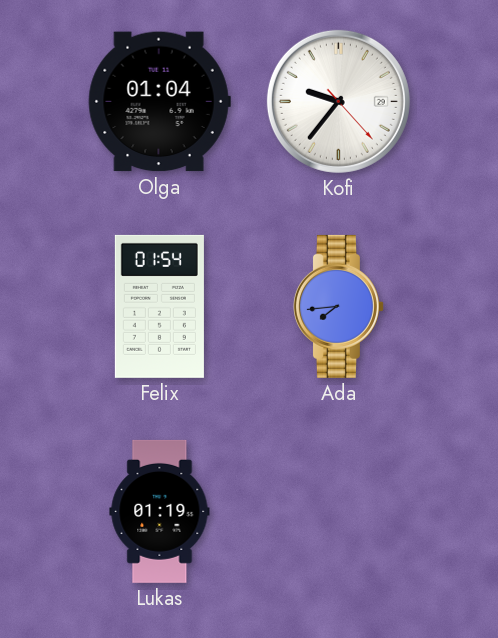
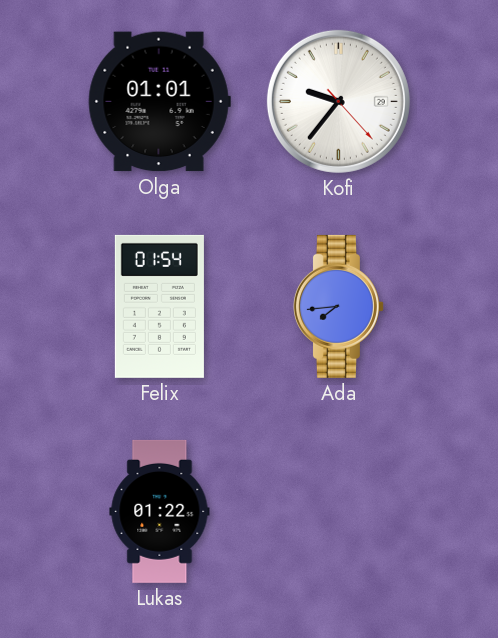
Olga: 01:04 -> 01:01 (159, 102)
Lukas: 01:19 -> 01:22 (160, 511)
